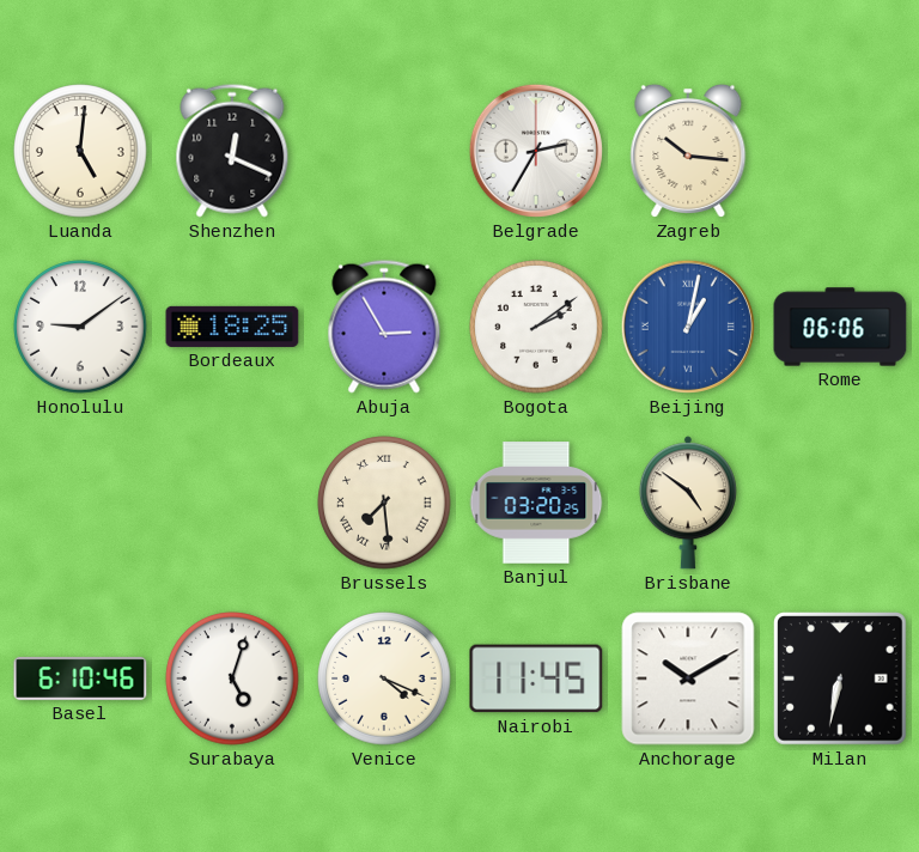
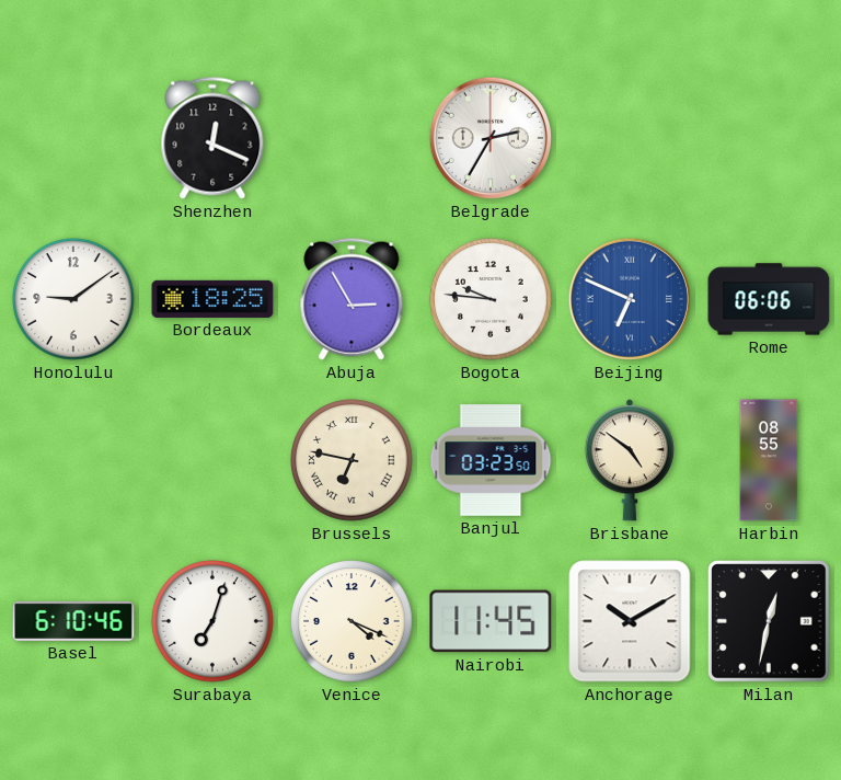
Luanda: 5:01 -> none (80, 151)
Zagreb: 10:16 -> none (688, 151)
Bogota: 2:09 -> 9:46 (491, 299)
Beijing: 1:02 -> 6:49 (630, 299)
Brussels: 7:29 -> 6:47 (352, 460)
Banjul: 03:20 -> 03:23 (491, 460)
Harbin: none -> 08:55 (769, 460)
Surabaya: 5:03 -> 7:03 (212, 621)
Milan: 6:32 -> 12:32 (770, 622)
